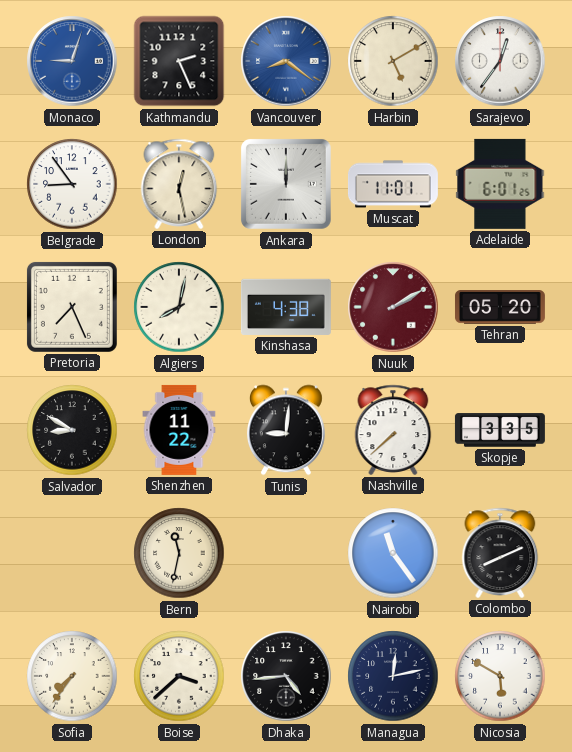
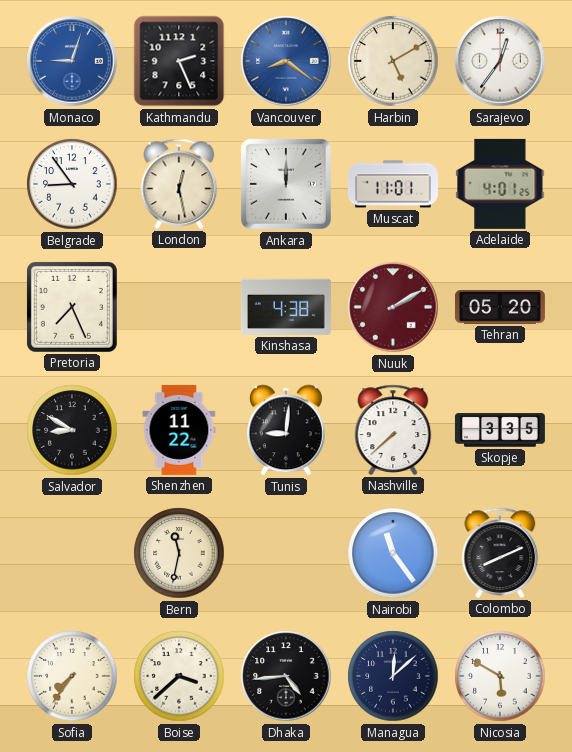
Adelaide: 6:01 -> 4:01 (500, 184)
Algiers: 8:02 -> none (179, 307)
Managua: 12:13 -> 12:08 (393, 676)
